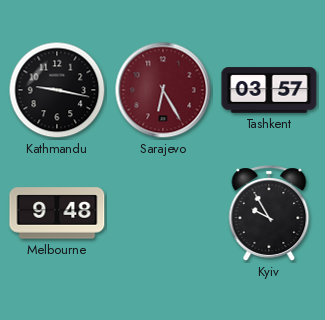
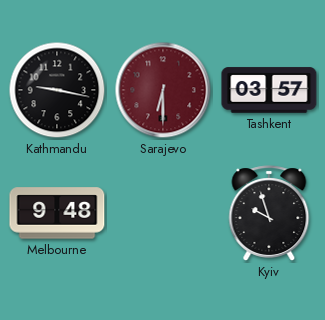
Sarajevo: 6:25 -> 6:30 (163, 90)
Kyiv: 9:55 -> 9:57 (269, 213)
